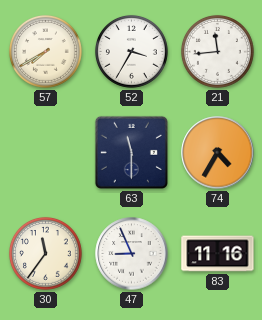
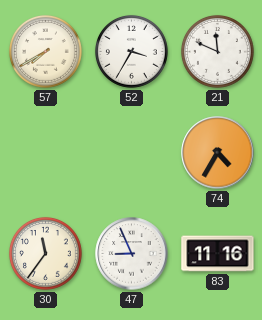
21: 11:44 -> 11:49 (217, 51)
63: 11:30 -> none (131, 152)
